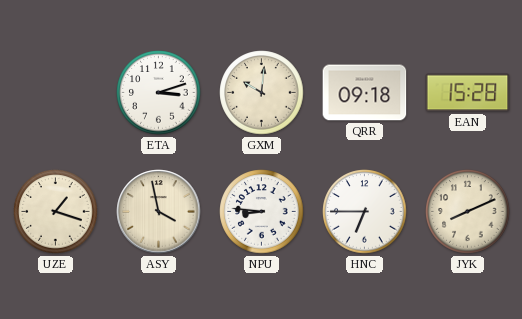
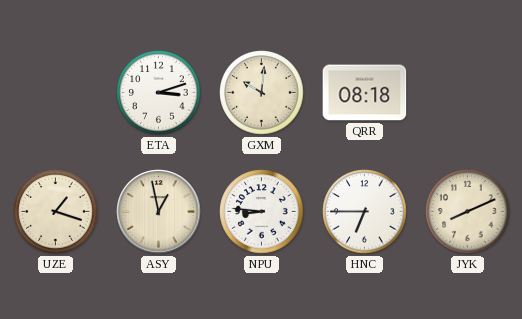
QRR: 09:18 -> 08:18 (365, 93)
EAN: 15:28 -> none (468, 93)
ASY: 3:58 -> 12:58 (159, 212)
